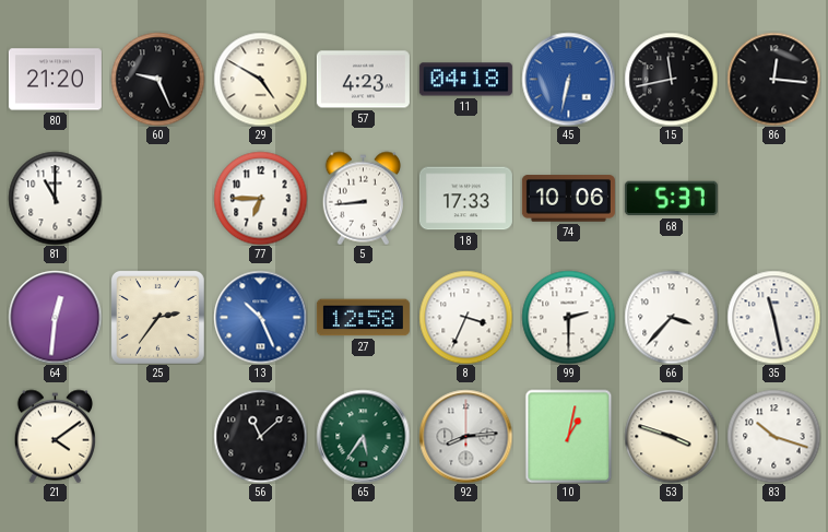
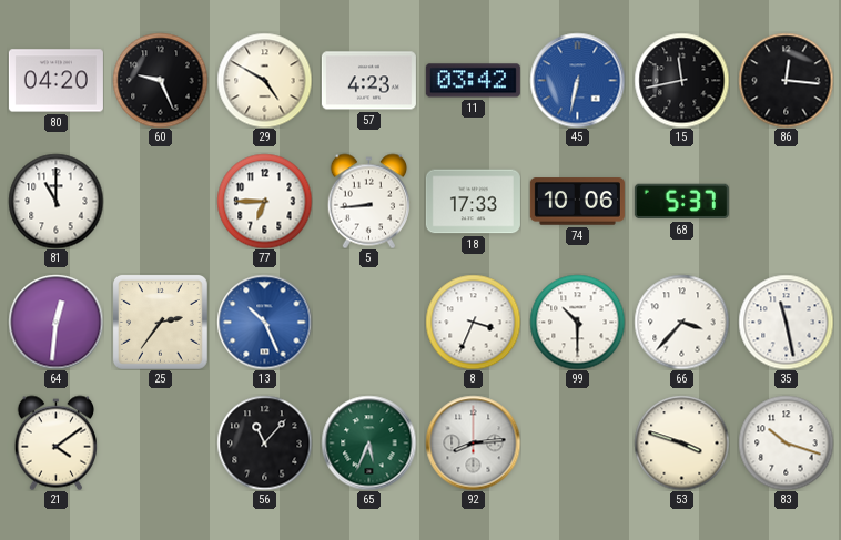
80: 21:20 -> 04:20 (55, 81)
11: 04:18 -> 03:42 (473, 81)
27: 12:58 -> none (363, 318)
99: 2:30 -> 10:30 (577, 322)
56: 11:08 -> 11:07 (264, 442)
65: 5:36 -> 5:34 (368, 442)
10: 1:02 -> none (569, 436)
